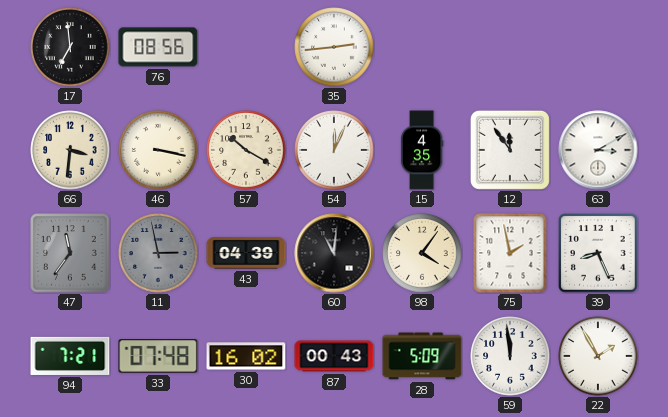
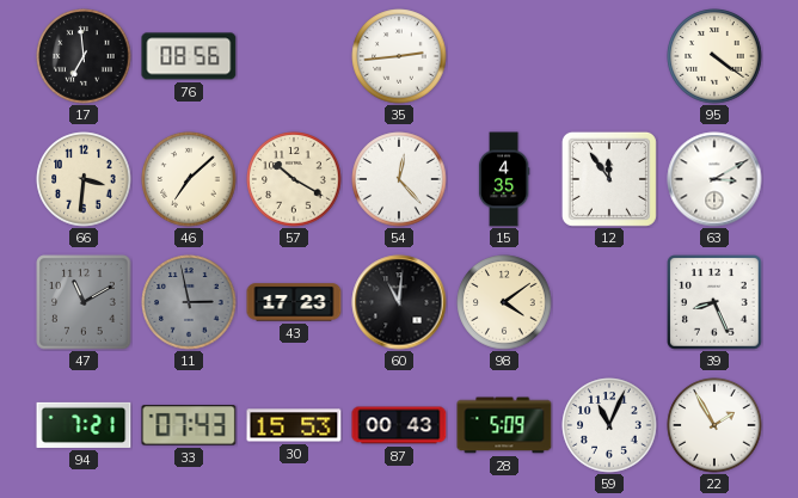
95: none -> 4:21 (714, 56)
46: 3:17 -> 7:08 (189, 179)
54: 12:04 -> 12:23 (399, 179)
47: 11:36 -> 11:10 (84, 302)
43: 04:39 -> 17:23 (294, 302)
98: 4:06 -> 4:09 (504, 302)
75: 1:58 -> none (510, 253)
33: 07:48 -> 07:43 (189, 425)
30: 16:02 -> 15:53 (294, 425)
59: 11:59 -> 11:04 (609, 425)
